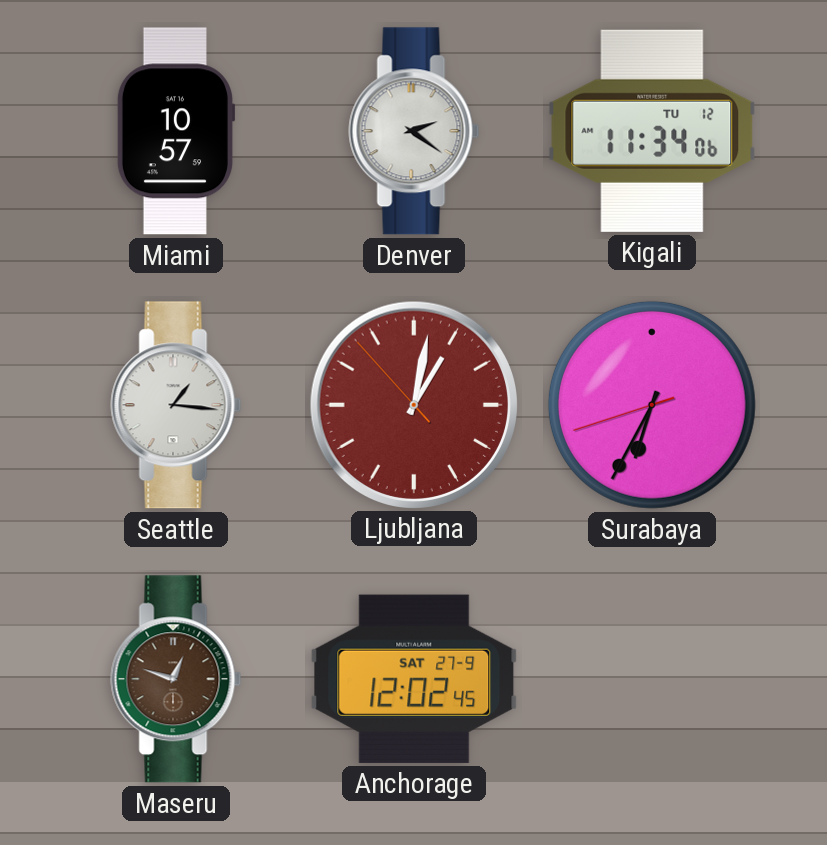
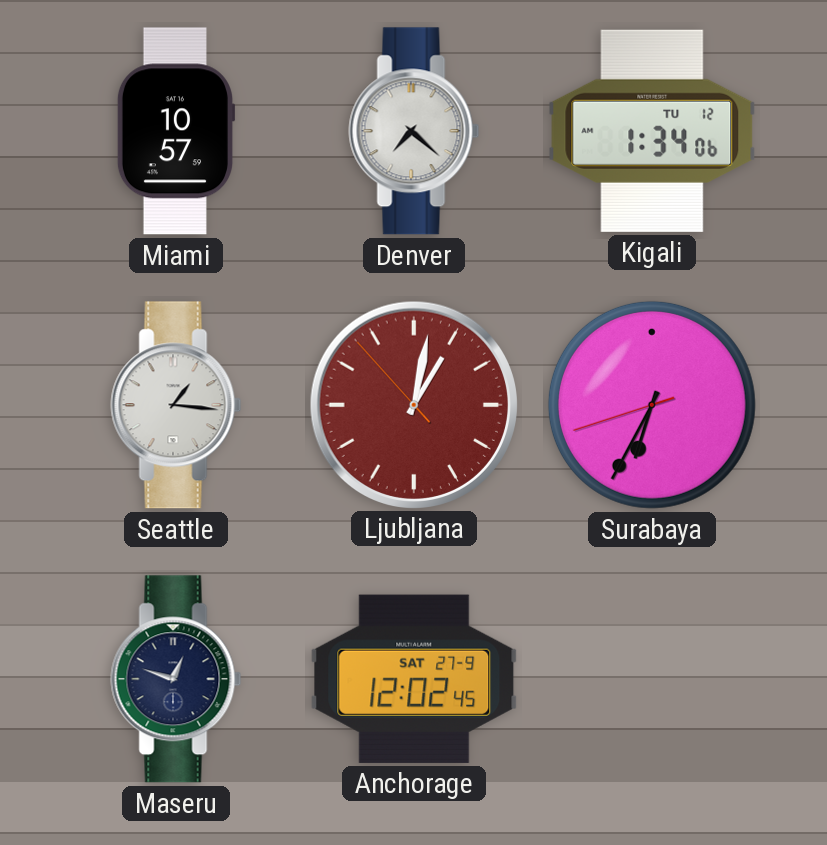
Denver: 2:21 -> 7:22 (414, 131)
Kigali: 11:34 -> 1:34 (652, 131)
Maseru dial: brown -> navy (176, 679)
